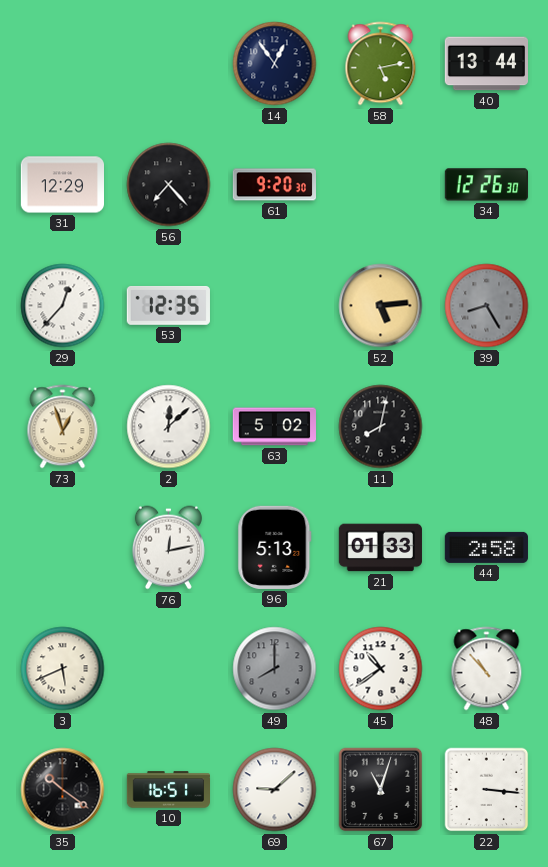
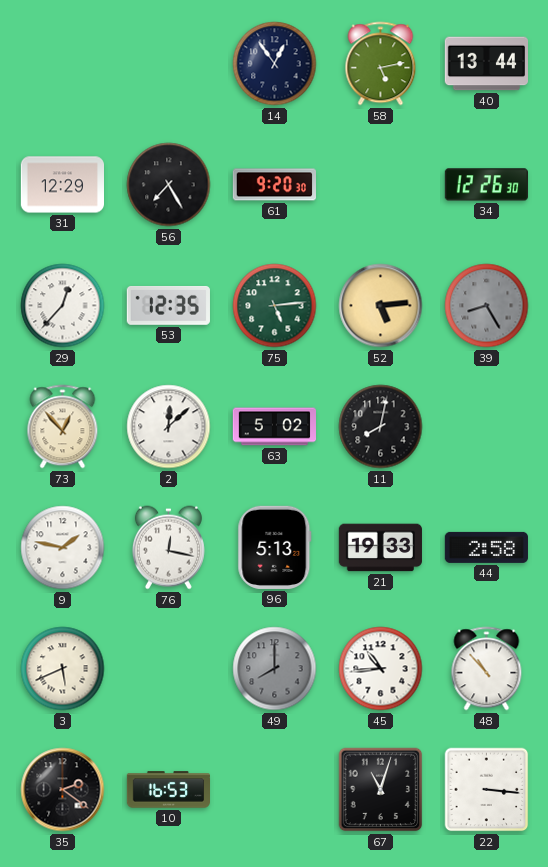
56: 7:23 -> 7:25 (169, 185)
75: none -> 5:14 (275, 306)
73: 12:57 -> 12:53 (63, 427)
9: none -> 1:47 (63, 548)
76: 12:13 -> 12:17 (168, 548)
21: 01:33 -> 19:33 (380, 548)
45: 10:39 -> 10:44 (381, 669)
35: 10:21 -> 2:21 (63, 790)
10: 16:51 -> 16:53 (168, 790)
69: 9:08 -> none (275, 790)
